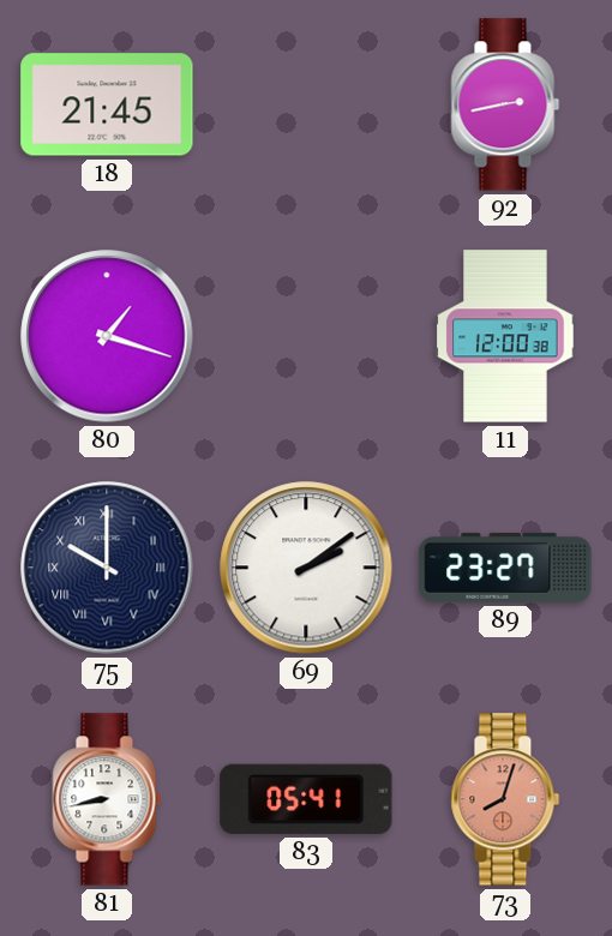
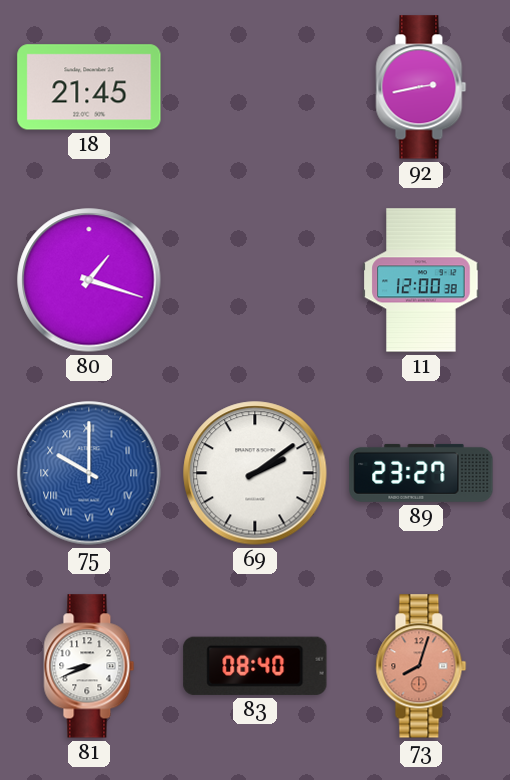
75 dial: navy -> blue (89, 473)
81: 8:43 -> 8:41 (89, 666)
83: 05:41 -> 08:40 (255, 666)
